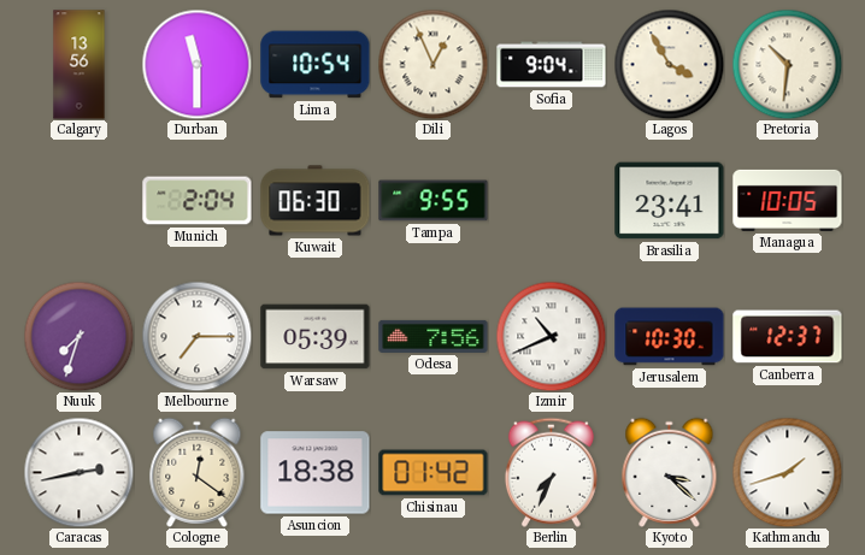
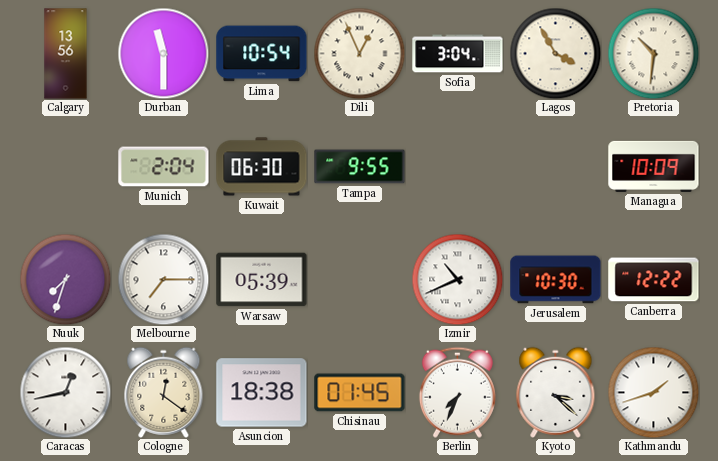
Sofia: 9:04 -> 3:04 (458, 54)
Brasilia: 23:41 -> none (670, 201)
Managua: 10:05 -> 10:09 (654, 166)
Odesa: 7:56 -> none (434, 336)
Canberra: 12:37 -> 12:22 (654, 280)
Caracas: 2:43 -> 12:43 (65, 392)
Chisinau: 01:42 -> 01:45 (360, 393)
